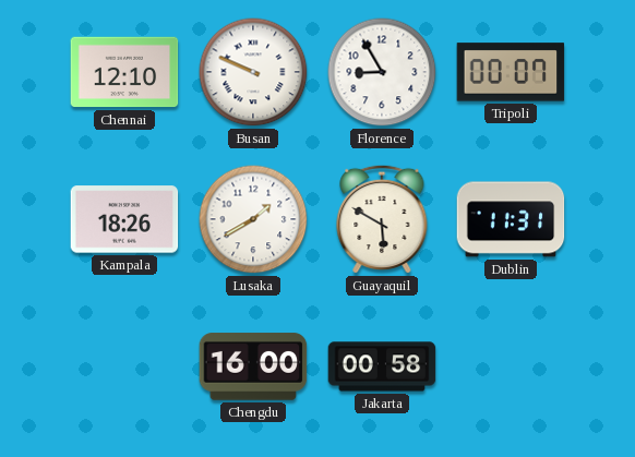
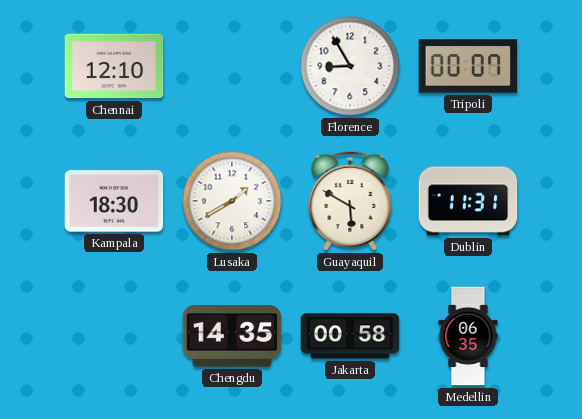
Busan: 9:49 -> none (253, 72)
Kampala: 18:26 -> 18:30 (114, 201)
Chengdu: 16:00 -> 14:35 (232, 336)
Medellin: none -> 06:35 (468, 336)
